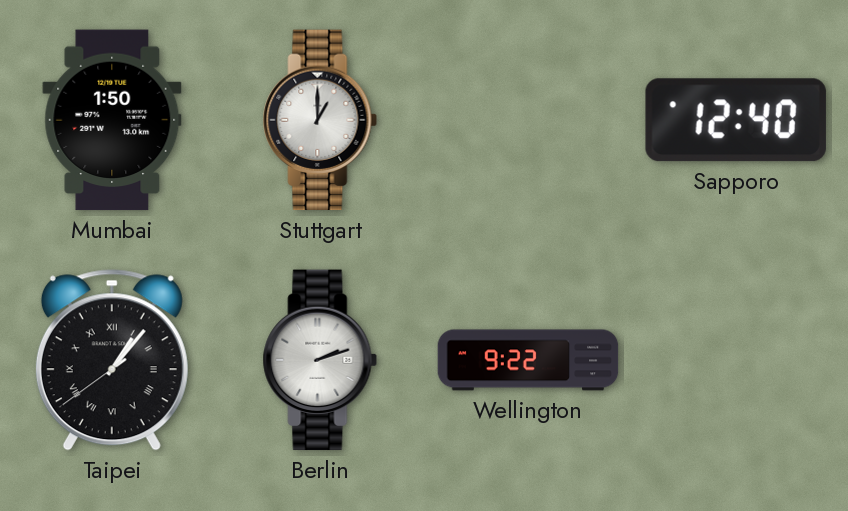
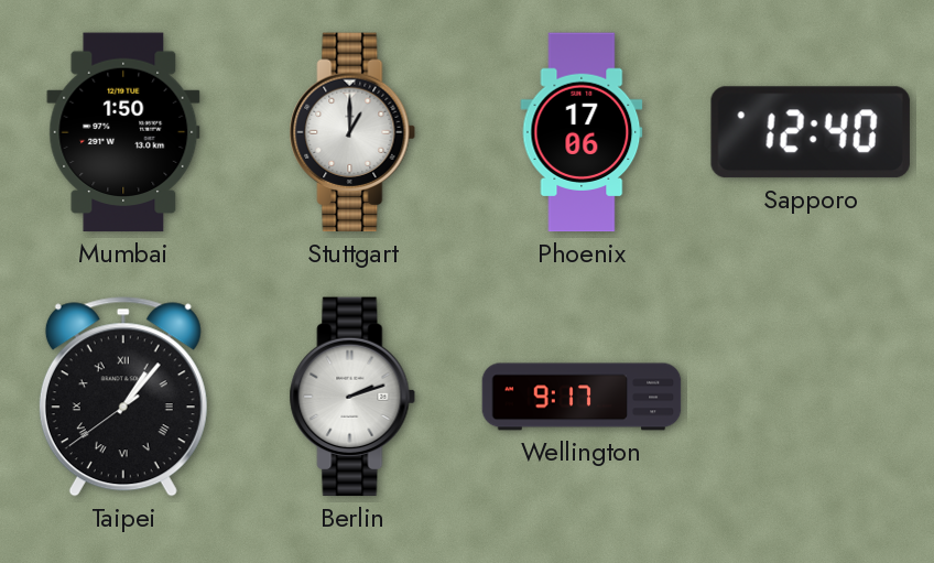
Phoenix: none -> 17:06 (582, 132)
Wellington: 9:22 -> 9:17 (582, 397)
